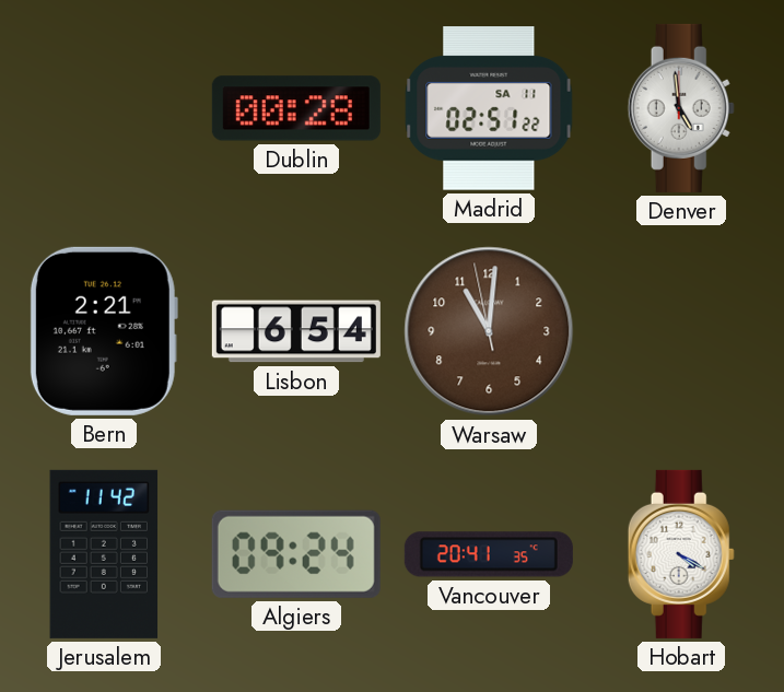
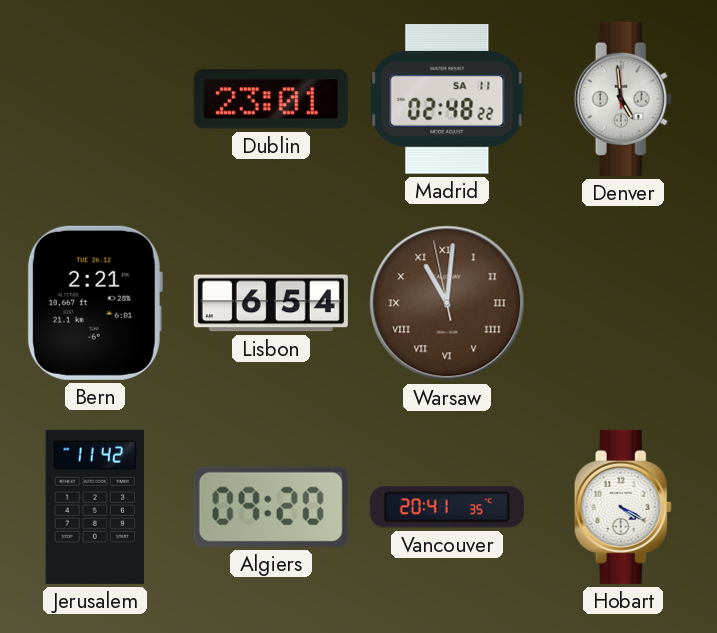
Dublin: 00:28 -> 23:01 (271, 99)
Madrid: 02:51 -> 02:48 (447, 99)
Warsaw numerals: Arabic -> Roman (447, 303)
Algiers: 09:24 -> 09:20 (271, 507)
